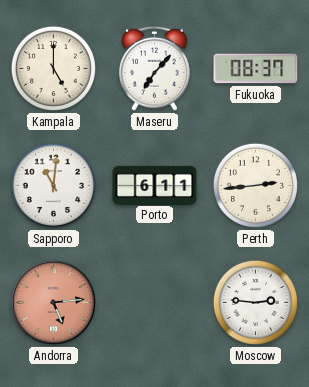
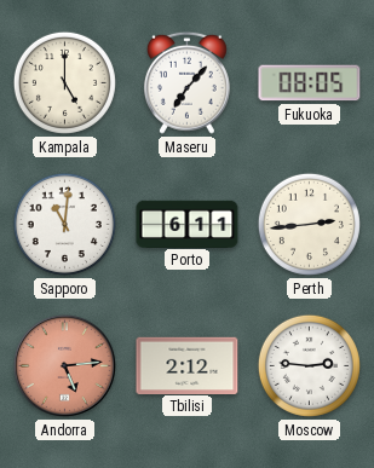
Fukuoka: 08:37 -> 08:05 (310, 83)
Tbilisi: none -> 2:12 (188, 365)
